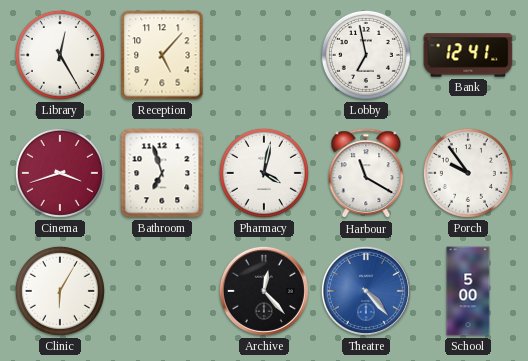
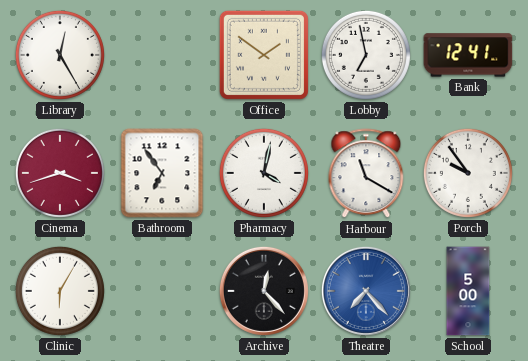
Reception: 5:07 -> none (162, 55)
Office: none -> 1:51 (264, 55)
Bathroom: 6:57 -> 6:54 (162, 173)
Theatre: 4:23 -> 7:23 (366, 291)
